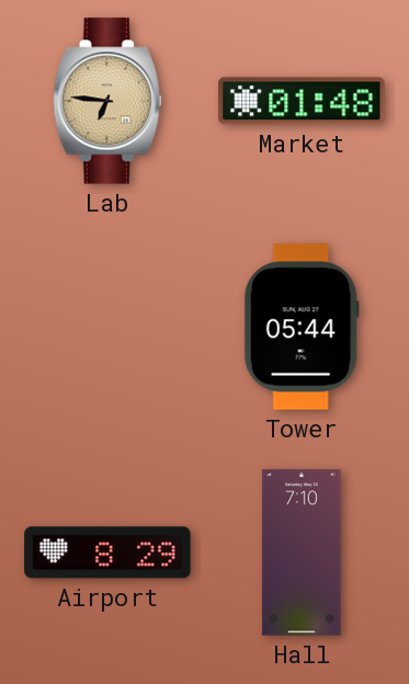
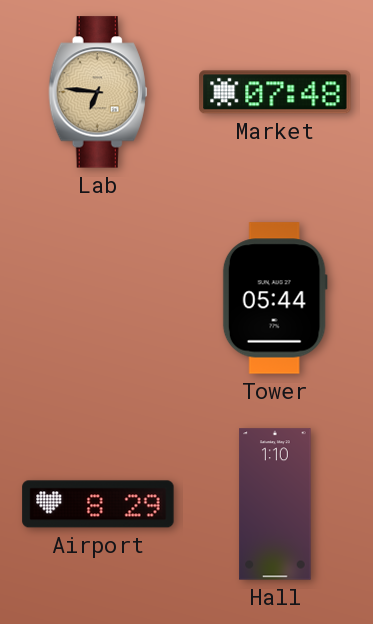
Market: 01:48 -> 07:48 (275, 92)
Hall: 7:10 -> 1:10 (275, 504)
